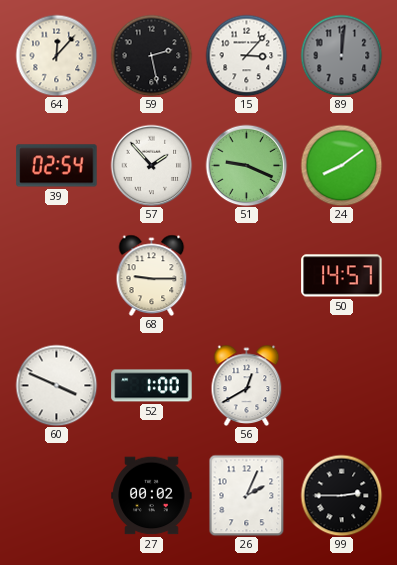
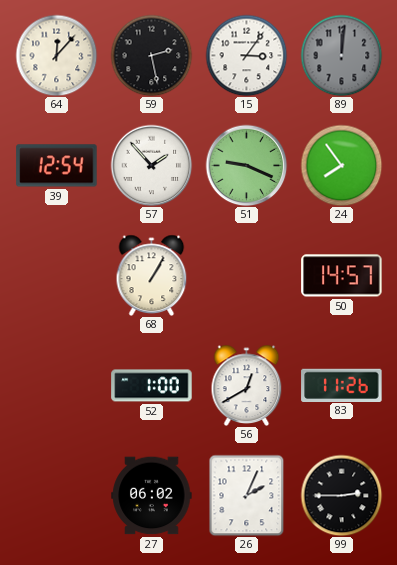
15: 3:07 -> 3:06 (246, 55)
39: 02:54 -> 12:54 (57, 166)
24: 8:09 -> 7:54 (341, 165)
68: 9:15 -> 1:05 (152, 275)
60: 3:49 -> none (56, 385)
83: none -> 11:26 (342, 385)
27: 00:02 -> 06:02 (152, 496)
